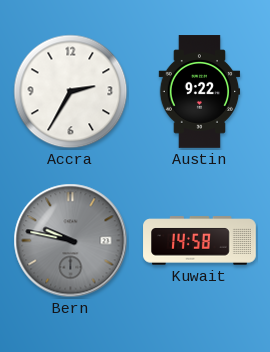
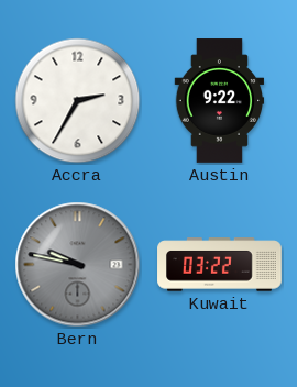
Kuwait: 14:58 -> 03:22 (220, 265)
